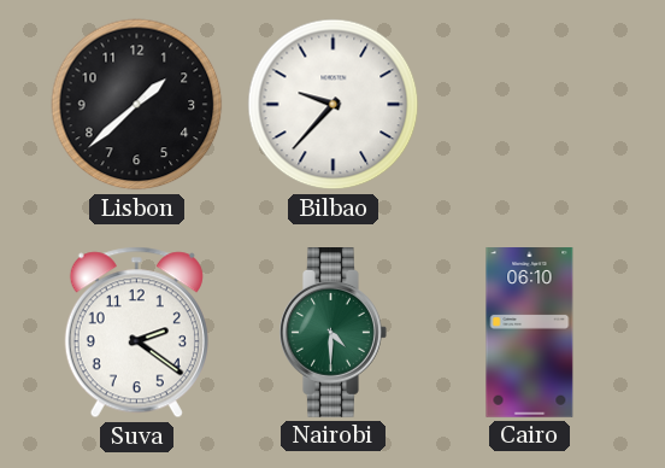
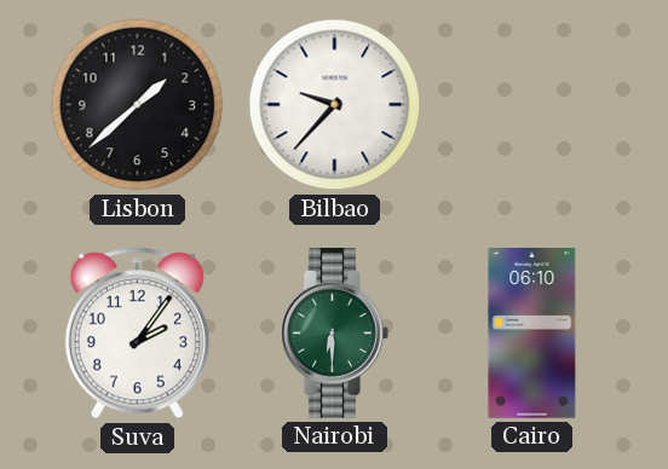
Suva: 2:21 -> 2:06 (137, 334)
Nairobi: 4:30 -> 6:30 (335, 334)
